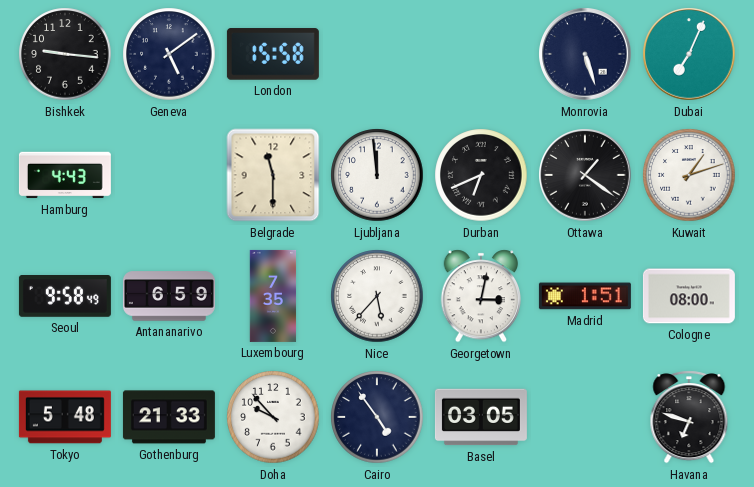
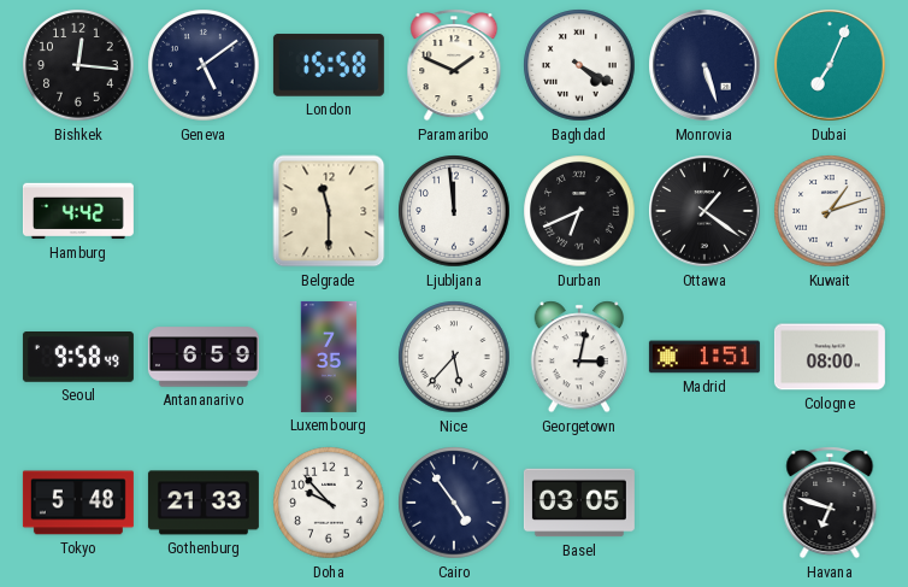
Bishkek: 9:16 -> 12:16 (78, 65)
Paramaribo: none -> 1:49 (454, 65)
Baghdad: none -> 4:20 (579, 65)
Hamburg: 4:43 -> 4:42 (78, 211)
